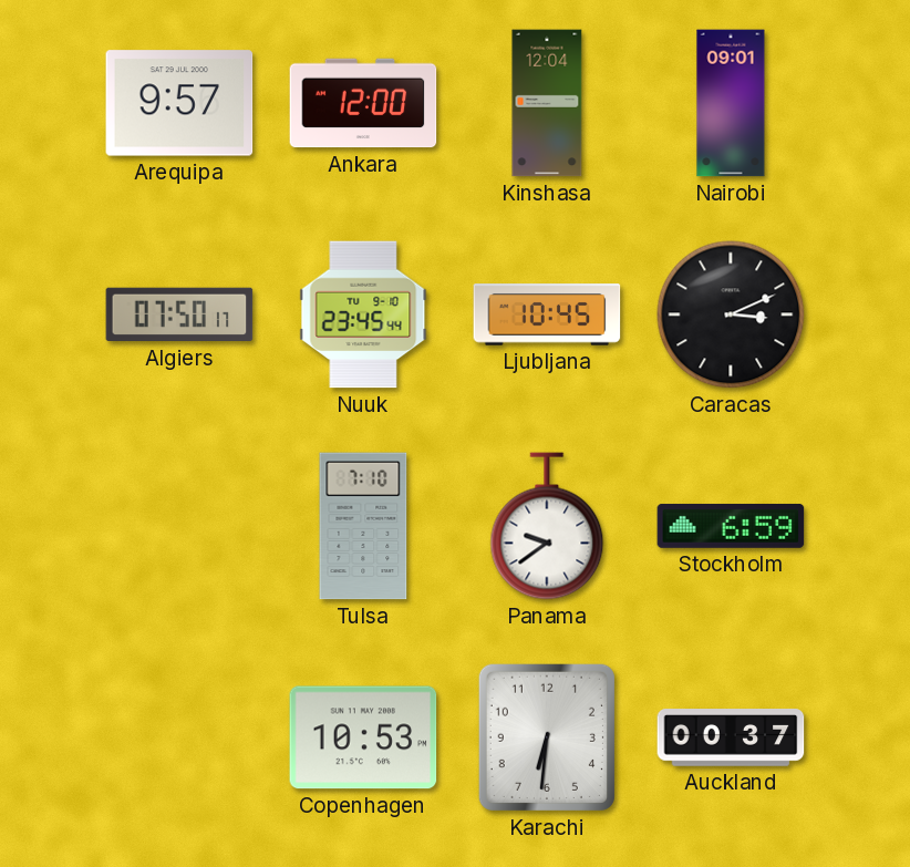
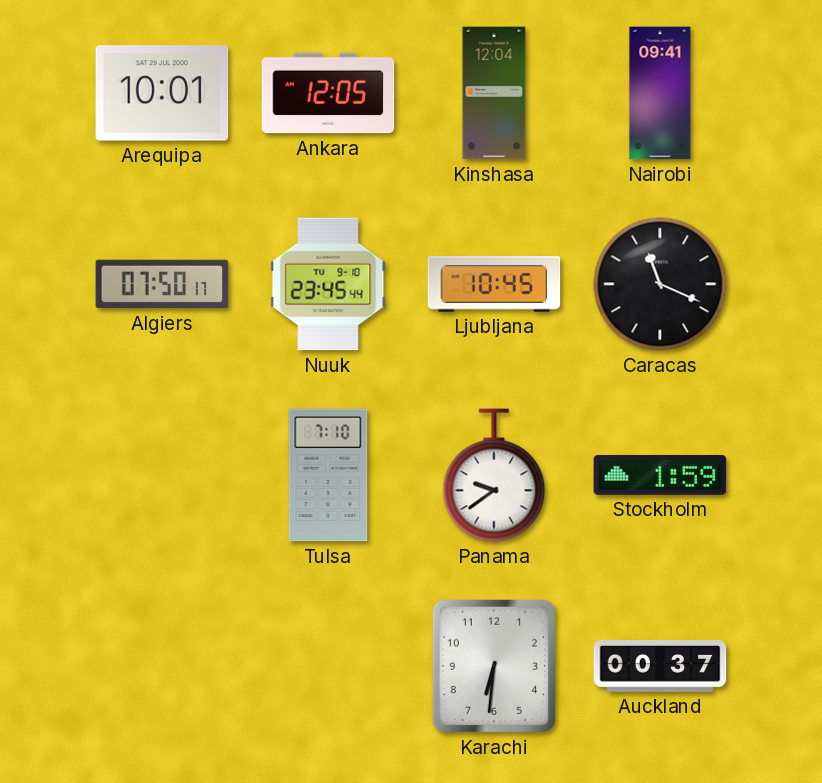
Arequipa: 9:57 -> 10:01 (162, 93)
Ankara: 12:00 -> 12:05 (328, 93)
Nairobi: 09:01 -> 09:41 (660, 93)
Caracas: 3:11 -> 11:19 (660, 284)
Stockholm: 6:59 -> 1:59 (660, 475)
Copenhagen: 10:53 -> none (363, 737)
